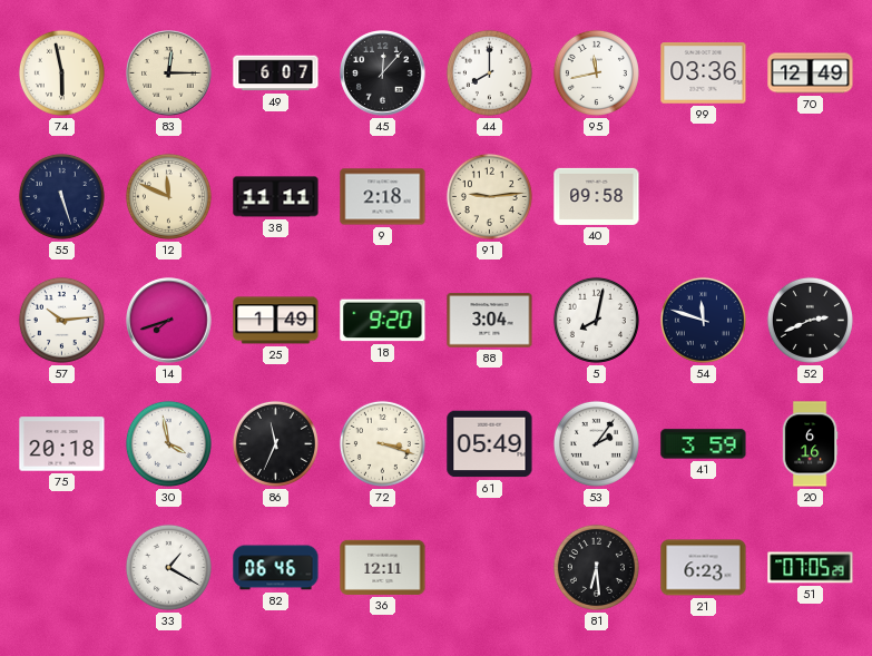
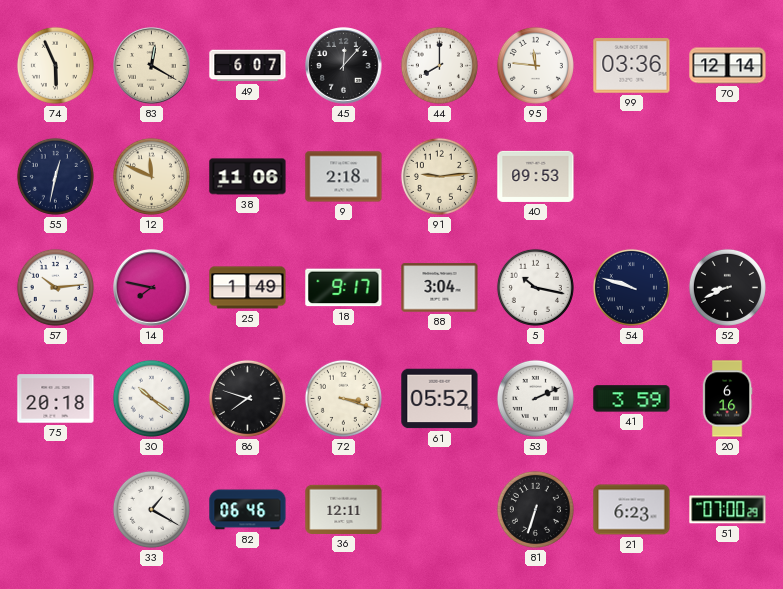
74: 5:58 -> 5:56 (55, 65)
83: 12:15 -> 12:20 (152, 66)
95: 11:43 -> 11:46 (535, 65)
70: 12:49 -> 12:14 (728, 66)
55: 5:27 -> 12:32 (55, 176)
38: 11:11 -> 11:06 (248, 177)
40: 09:58 -> 09:53 (536, 176)
14: 7:42 -> 7:47 (152, 288)
18: 9:20 -> 9:17 (344, 288)
5: 8:02 -> 10:17 (535, 287)
54: 11:48 -> 9:48 (631, 287)
52: 2:41 -> 8:41 (727, 287)
30: 3:58 -> 10:21 (151, 398)
86: 11:34 -> 7:48 (247, 398)
61: 05:49 -> 05:52 (440, 399)
53: 2:06 -> 2:11 (535, 398)
81: 6:29 -> 6:33 (535, 509)
51: 07:05 -> 07:00 (728, 510)
